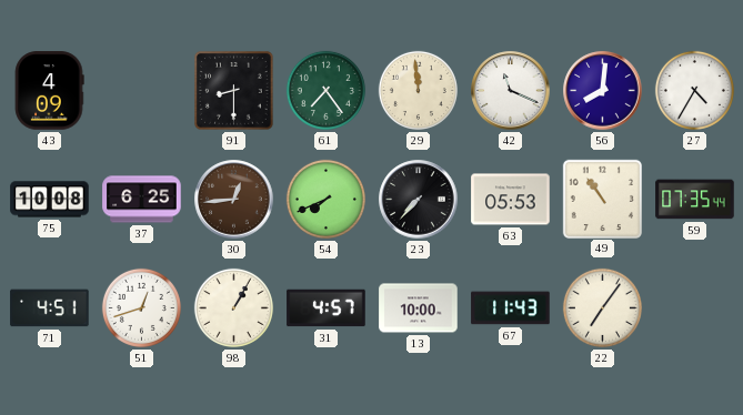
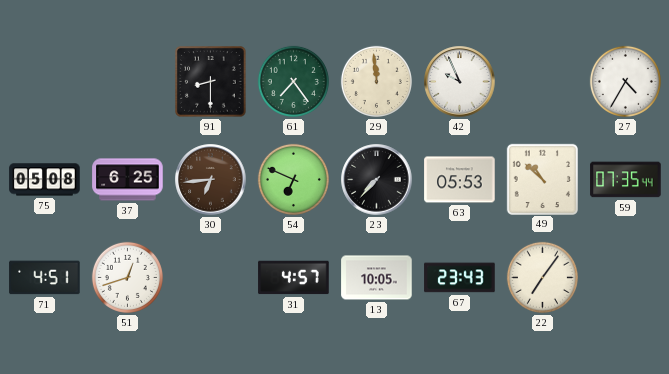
43: 4:09 -> none (49, 91)
42: 11:19 -> 9:56 (460, 82)
56: 8:01 -> none (603, 91)
75: 10:08 -> 05:08 (45, 180)
30: 12:44 -> 6:44 (211, 180)
54: 7:41 -> 6:49 (293, 179)
49: 10:54 -> 10:52 (542, 179)
98: 1:05 -> none (233, 307)
13: 10:00 -> 10:05 (377, 278)
67: 11:43 -> 23:43 (460, 278)
